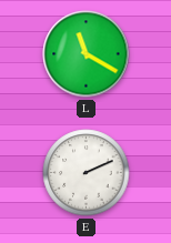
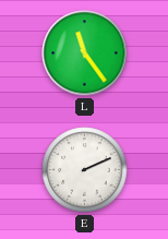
L: 11:20 -> 11:24 (85, 53)
